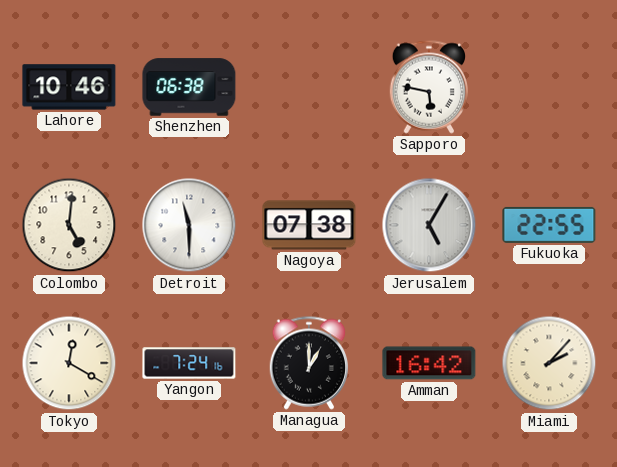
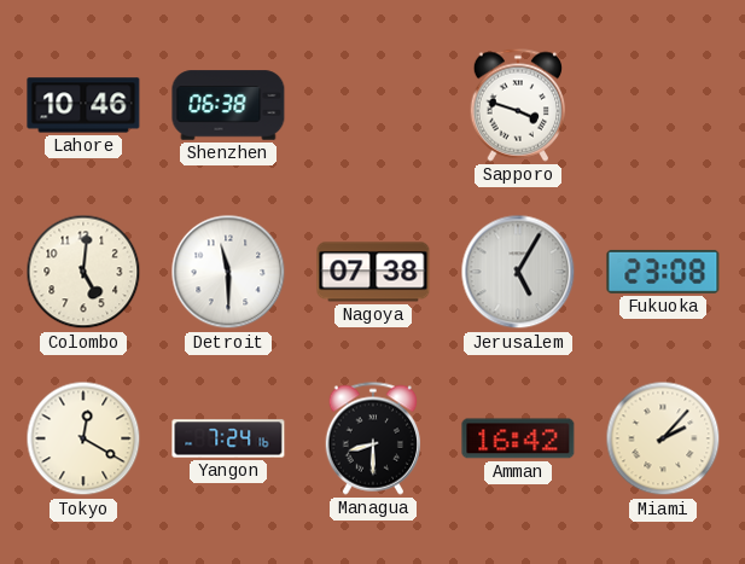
Sapporo: 5:47 -> 3:48 (517, 105)
Fukuoka: 22:55 -> 23:08 (663, 272)
Managua: 1:00 -> 8:30 (372, 438)
